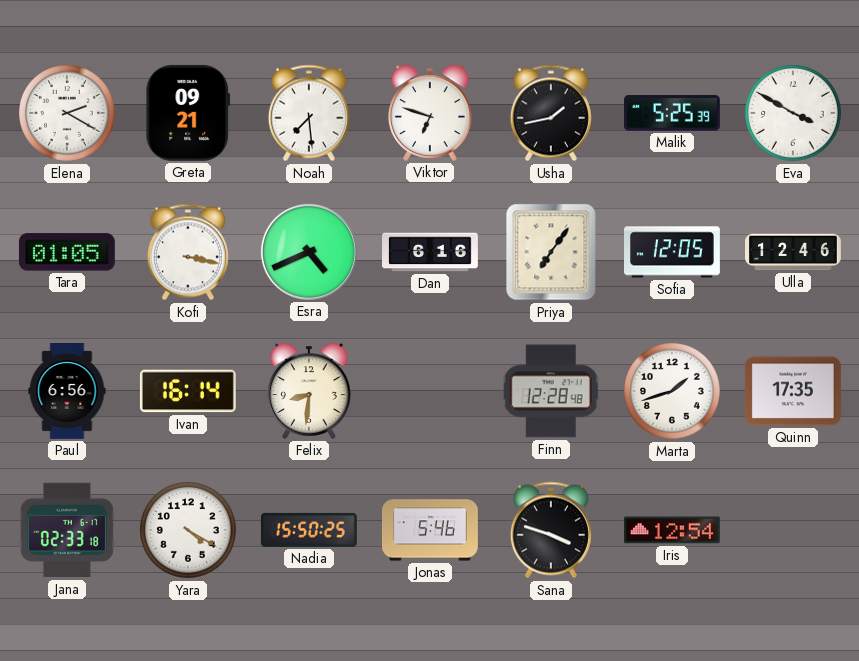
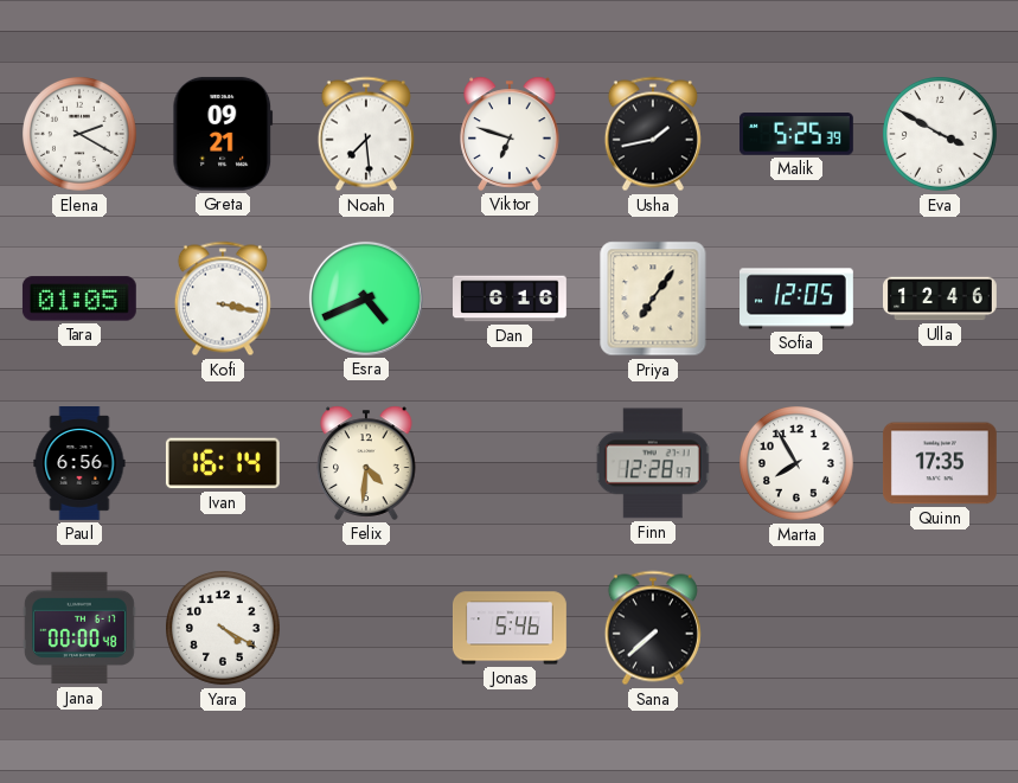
Felix: 8:31 -> 4:31 (366, 463)
Finn: 12:28:48 -> 12:28:47 (653, 463)
Marta: 1:42 -> 7:55 (798, 464)
Jana: 02:33 -> 00:00 (79, 628)
Nadia: 15:50 -> none (309, 530)
Sana: 3:48 -> 7:38 (653, 628)
Iris: 12:54 -> none (672, 530)
